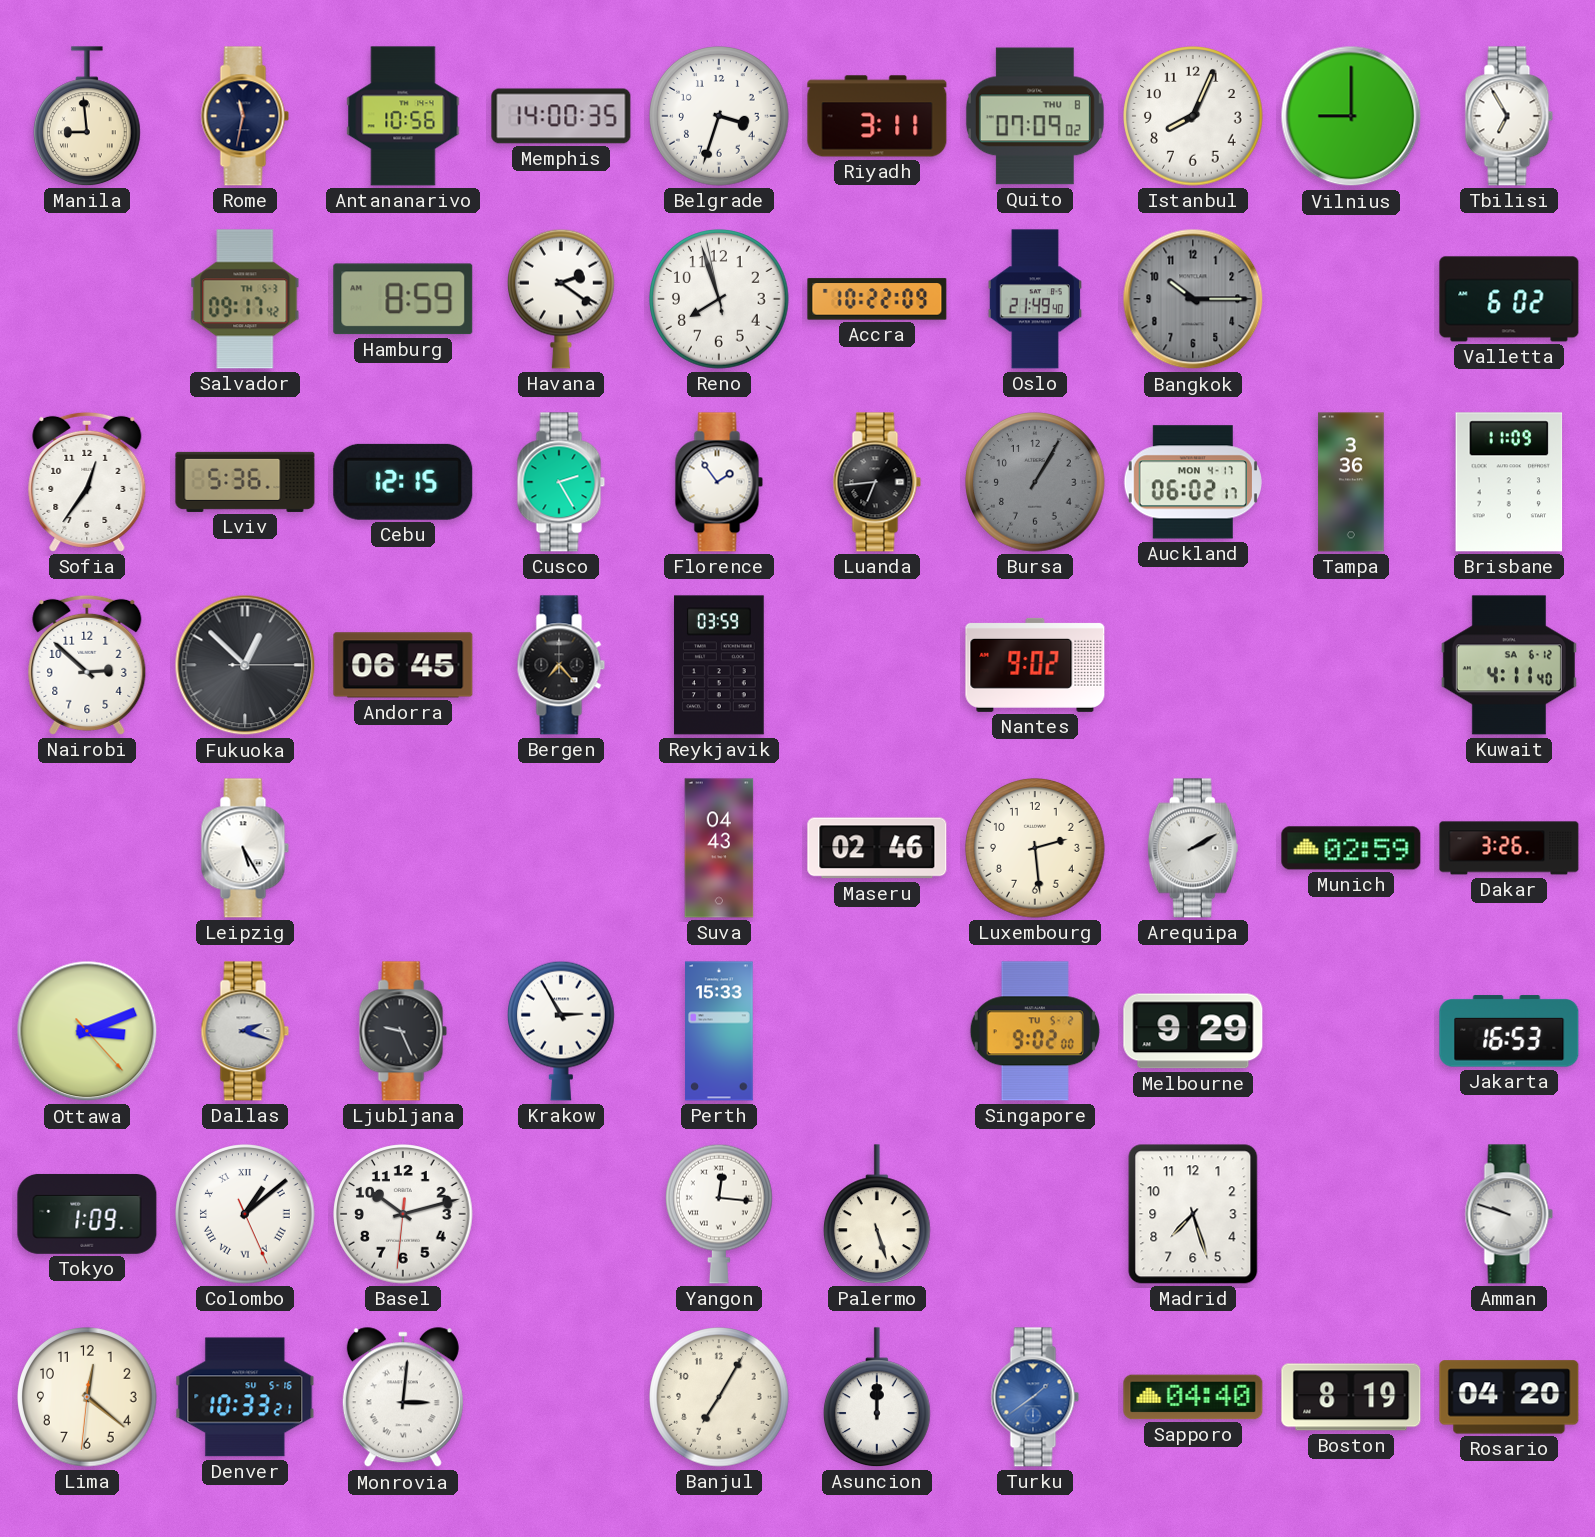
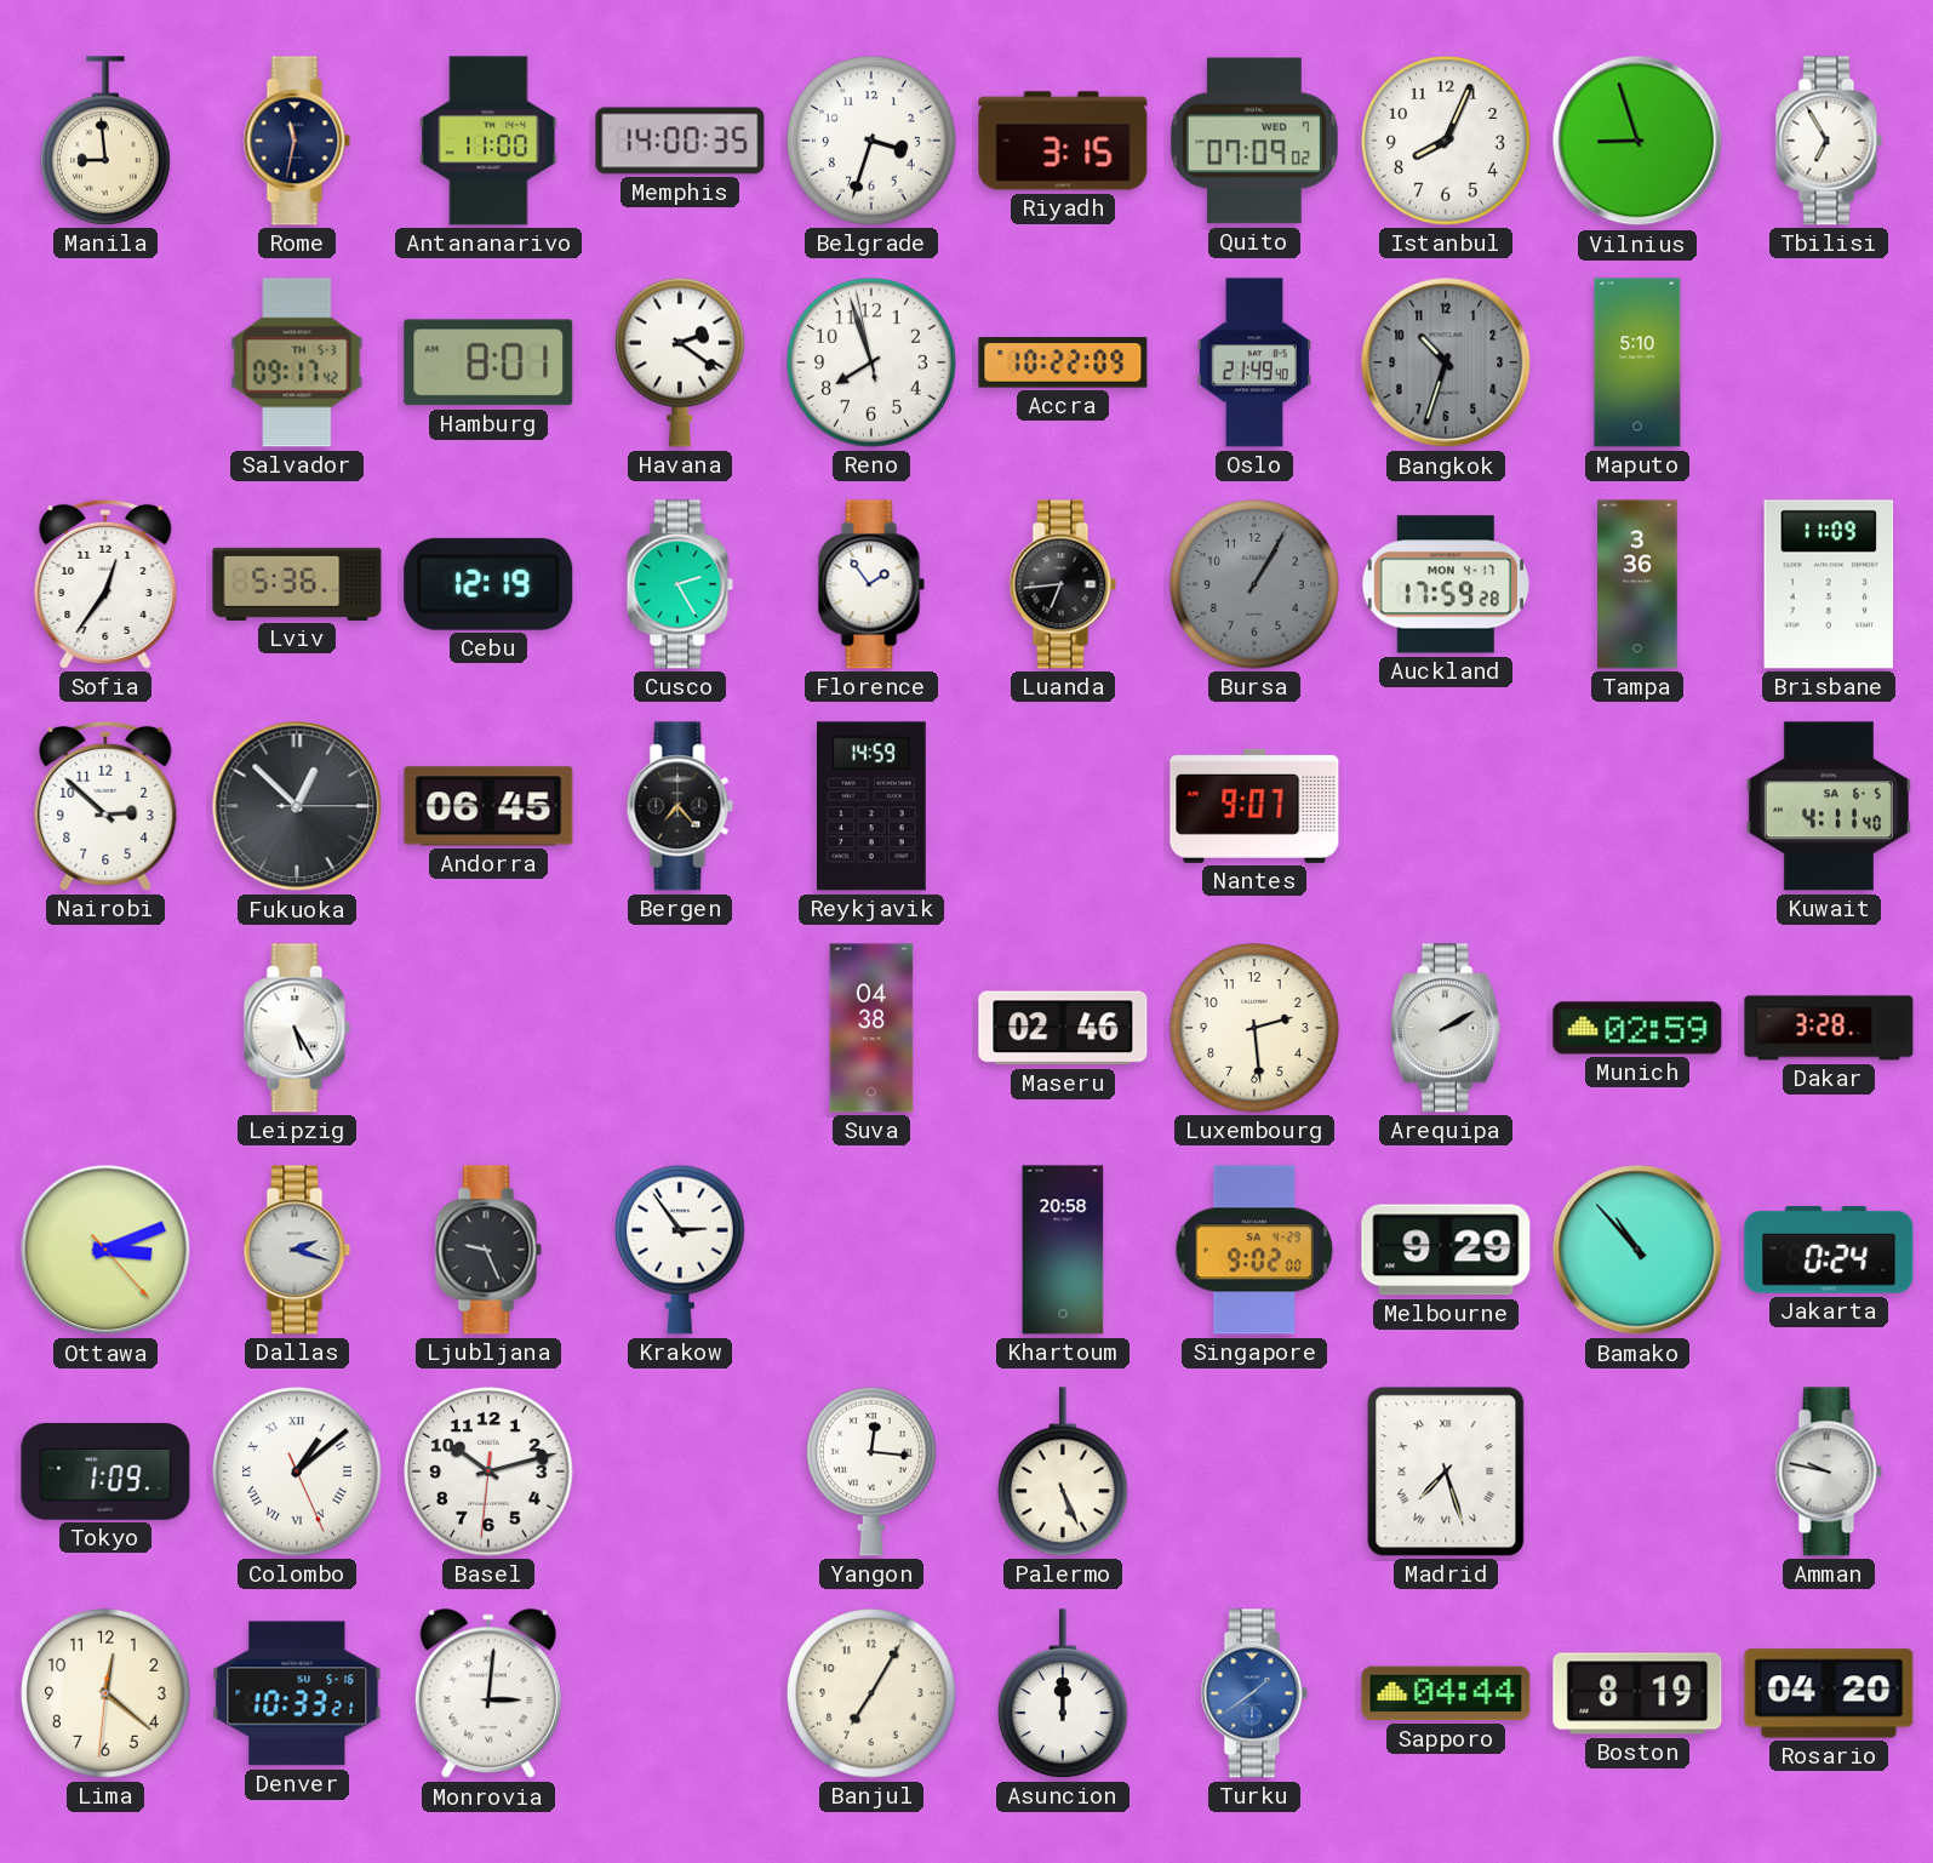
Antananarivo: 10:56 -> 11:00 (488, 141)
Riyadh: 3:11 -> 3:15 (1063, 141)
Quito date: THU 8 -> WED 7 (1254, 141)
Vilnius: 9:00 -> 8:57 (1637, 141)
Hamburg: 8:59 -> 8:01 (488, 362)
Bangkok: 10:15 -> 10:33 (1446, 362)
Maputo: none -> 5:10 (1637, 362)
Valletta: 6:02 -> none (1509, 299)
Cebu: 12:15 -> 12:19 (488, 584)
Auckland: 06:02 -> 17:59 (1446, 584)
Reykjavik: 03:59 -> 14:59 (873, 806)
Nantes: 9:02 -> 9:07 (1254, 806)
Kuwait date: SA 6-12 -> SA 6-5 (1829, 806)
Suva: 04:43 -> 04:38 (871, 1028)
Dakar: 3:26 -> 3:28 (1829, 1028)
Krakow: 2:55 -> 2:54 (681, 1250)
Perth: 15:33 -> none (719, 1031)
Khartoum: none -> 20:58 (1063, 1250)
Singapore date: TU 5-2 -> SA 4-29 (1254, 1250)
Bamako: none -> 10:53 (1637, 1250)
Jakarta: 16:53 -> 0:24 (1829, 1250)
Palermo: 5:27 -> 5:26 (1064, 1471)
Madrid numerals: Arabic -> Roman (1446, 1471)
Amman: 9:48 -> 9:47 (1829, 1471)
Sapporo: 04:40 -> 04:44 (1446, 1693)
